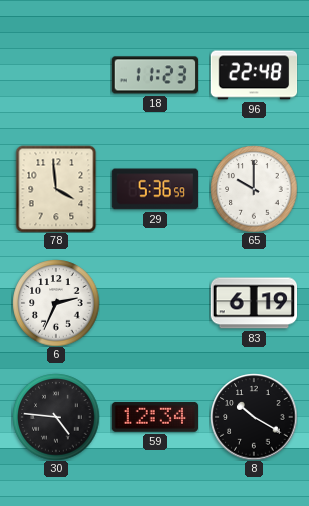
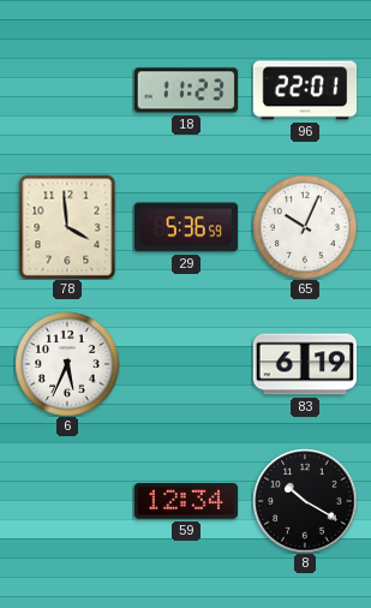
96: 22:48 -> 22:01 (305, 90)
65: 10:00 -> 10:04 (305, 227)
6: 2:34 -> 5:34 (67, 364)
30: 4:46 -> none (56, 417)
